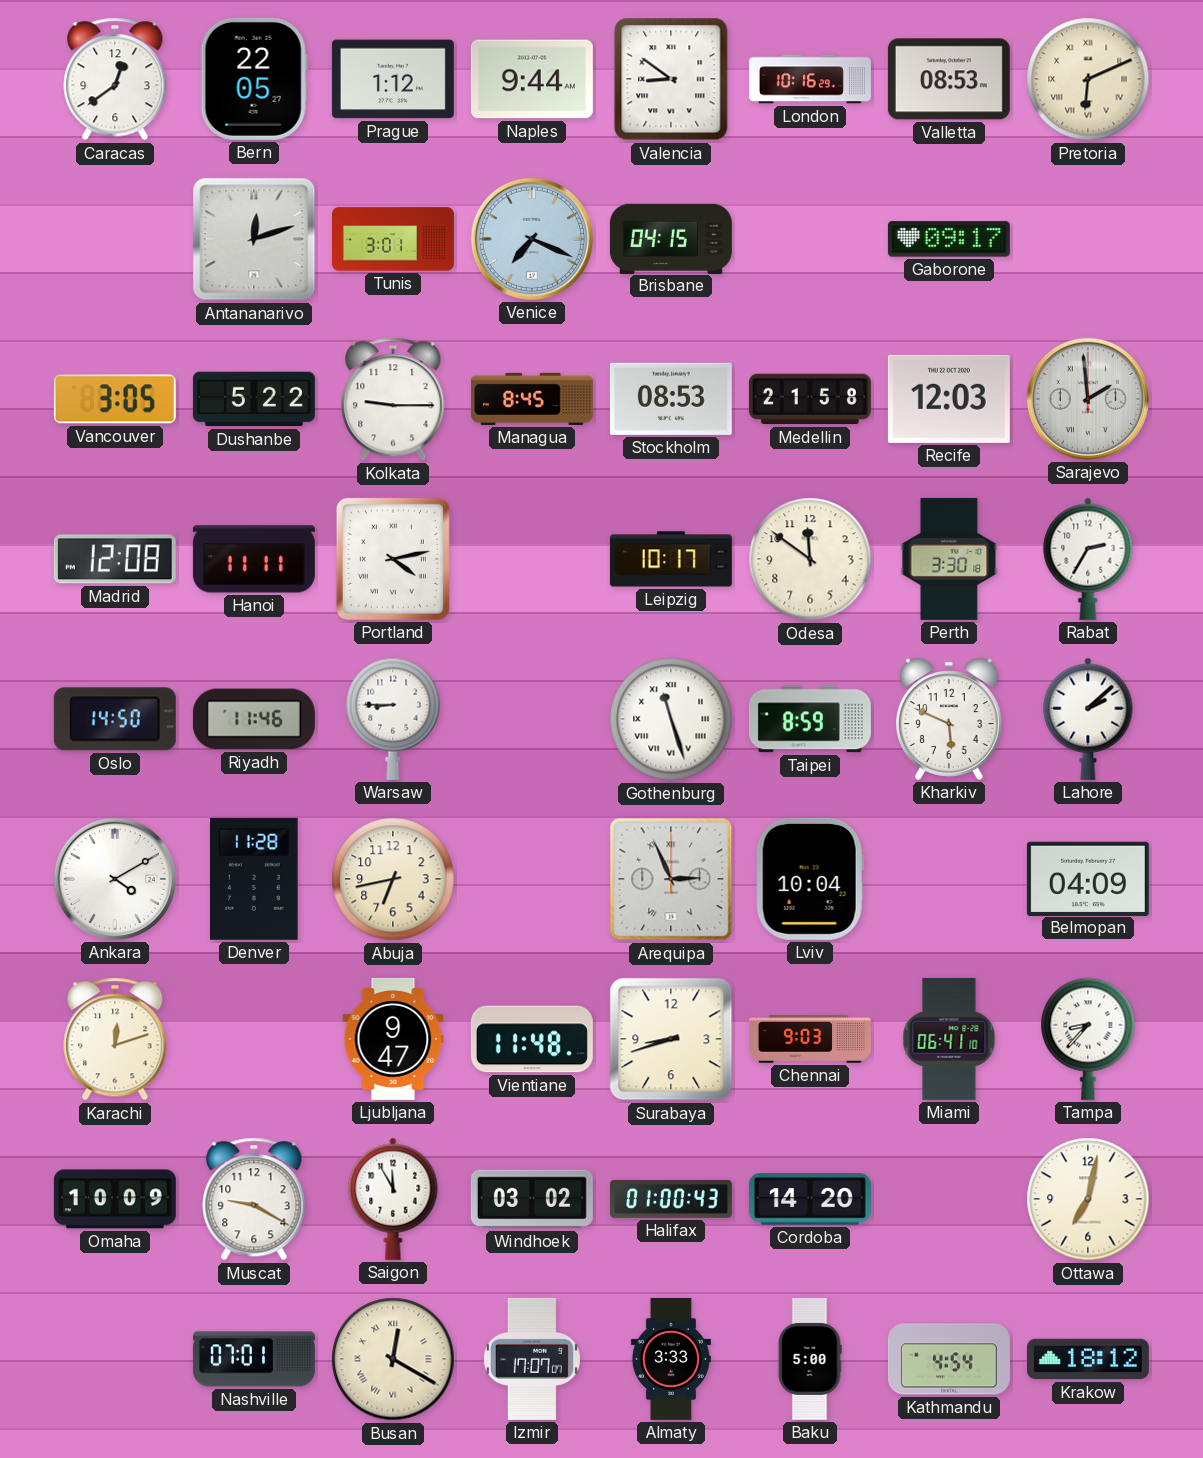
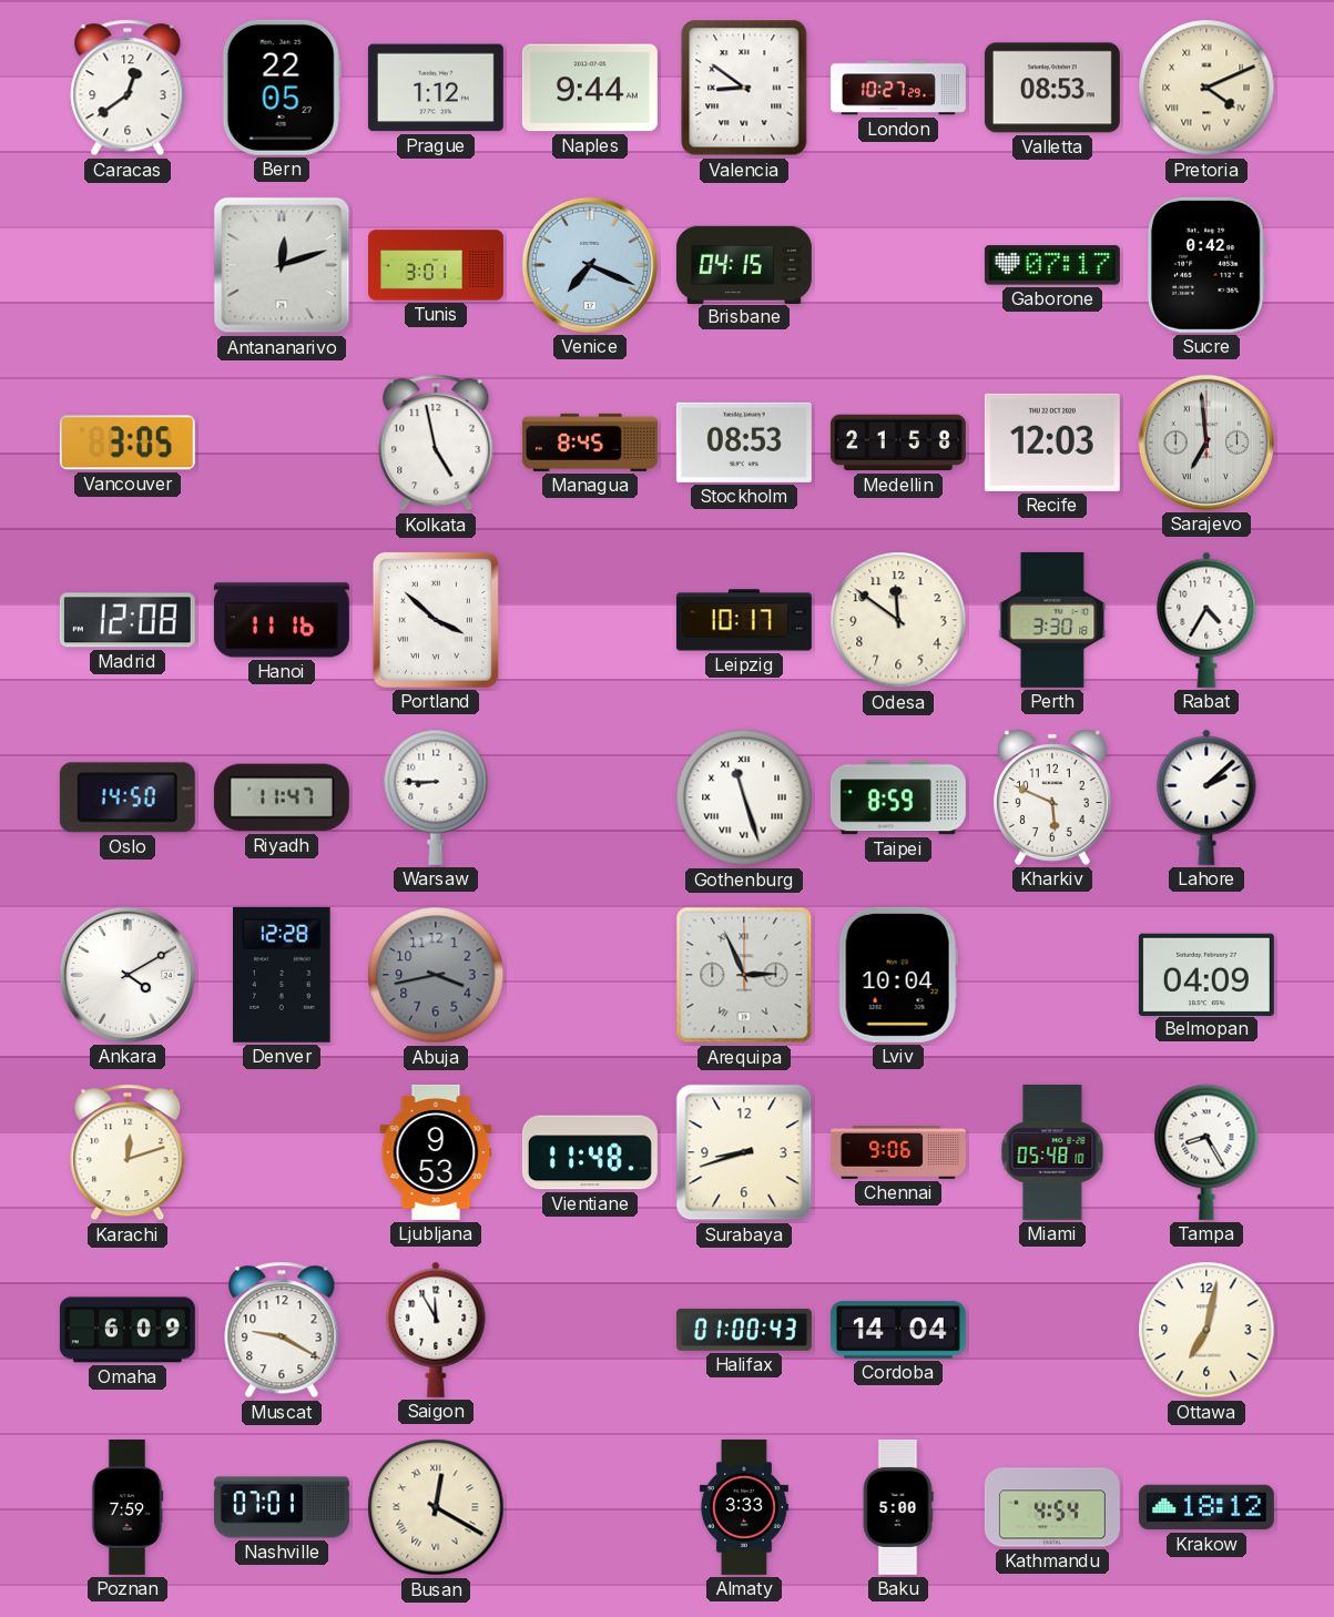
London: 10:16 -> 10:27 (898, 88)
Pretoria: 6:11 -> 4:11 (1206, 88)
Gaborone: 09:17 -> 07:17 (1052, 265)
Sucre: none -> 0:42 (1206, 265)
Dushanbe: 5:22 -> none (254, 399)
Kolkata: 9:15 -> 4:58 (436, 443)
Sarajevo: 1:59 -> 6:59 (1206, 443)
Hanoi: 11:11 -> 11:16 (282, 620)
Portland: 4:13 -> 3:52 (436, 620)
Rabat: 2:35 -> 4:35 (1206, 620)
Riyadh: 11:46 -> 11:47 (282, 797)
Denver: 11:28 -> 12:28 (283, 975)
Abuja: 6:43 -> 3:43 (436, 975)
Abuja dial: cream -> grey (436, 975)
Ljubljana: 9:47 -> 9:53 (436, 1152)
Chennai: 9:03 -> 9:06 (898, 1152)
Miami: 06:41 -> 05:48 (1052, 1152)
Tampa: 8:37 -> 8:25 (1206, 1152)
Omaha: 10:09 -> 6:09 (128, 1330)
Windhoek: 03:02 -> none (532, 1199)
Cordoba: 14:20 -> 14:04 (898, 1330)
Poznan: none -> 7:59 (128, 1507)
Izmir: 17:07 -> none (532, 1359)
